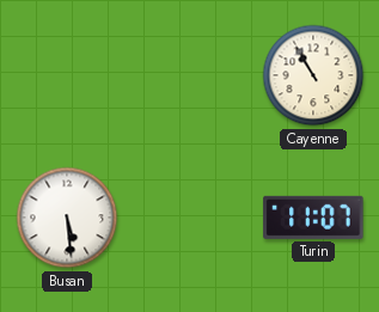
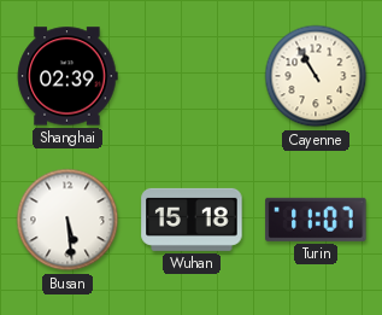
Shanghai: none -> 02:39 (67, 76)
Wuhan: none -> 15:18 (192, 220)
